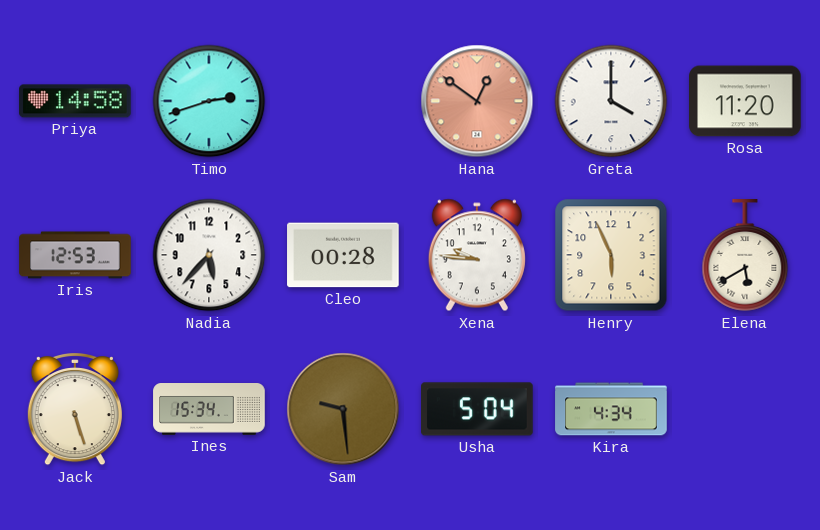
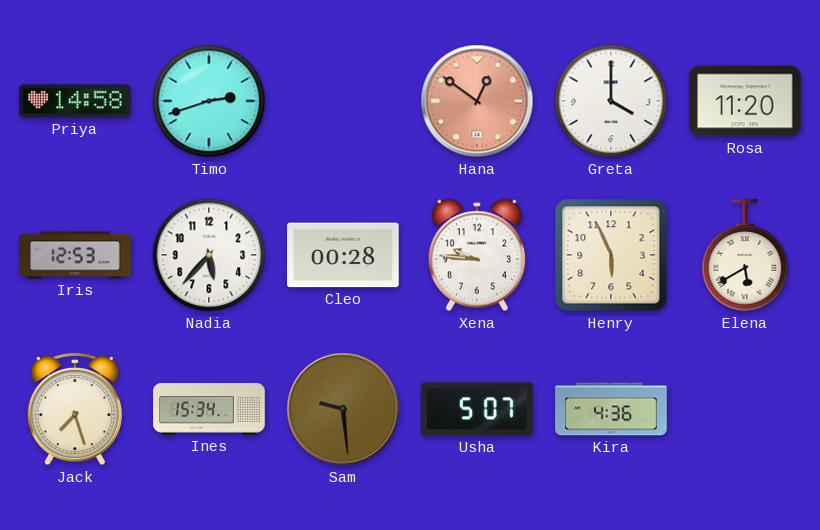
Jack: 5:27 -> 7:27 (75, 410)
Usha: 5:04 -> 5:07 (477, 409)
Kira: 4:34 -> 4:36 (611, 409)
